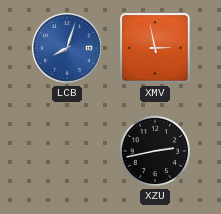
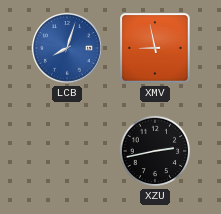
XMV: 2:58 -> 8:58 (155, 48)
